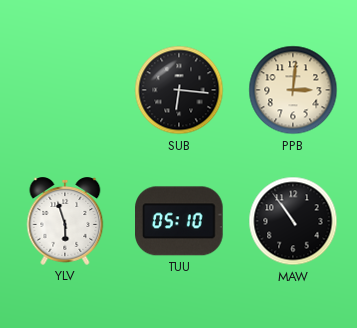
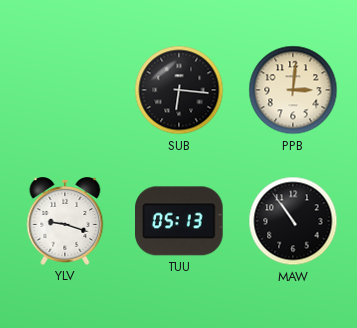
YLV: 5:57 -> 9:18 (65, 222)
TUU: 05:10 -> 05:13 (179, 221)
